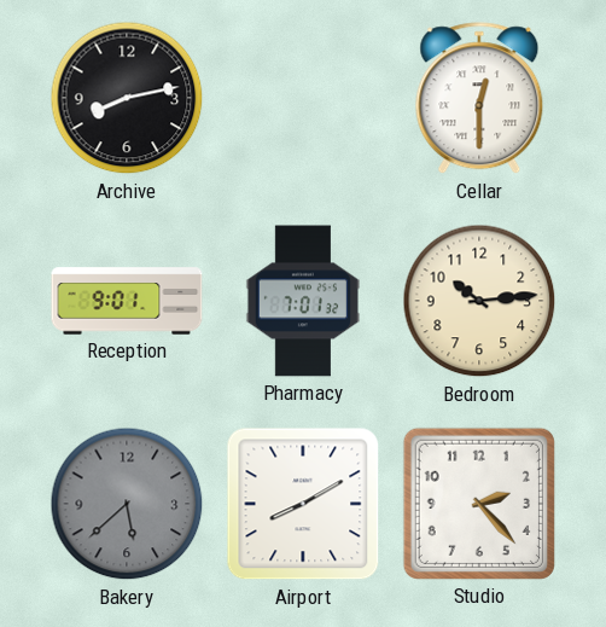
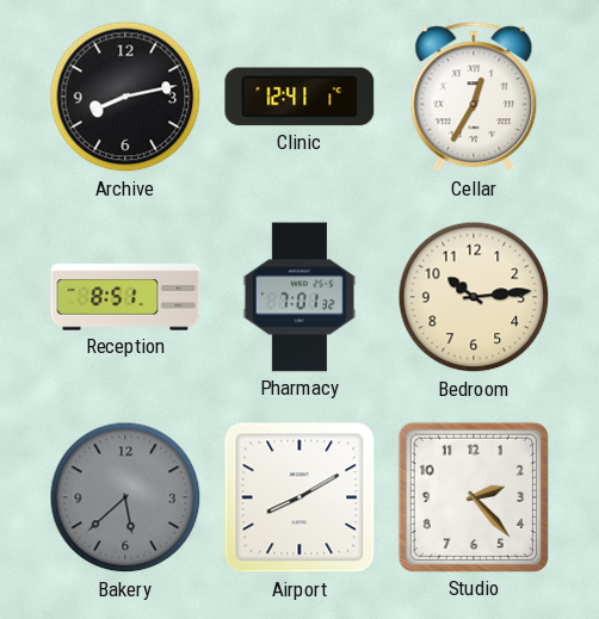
Clinic: none -> 12:41 (299, 97)
Cellar: 12:30 -> 12:35 (474, 98)
Reception: 9:01 -> 8:51 (125, 297)
